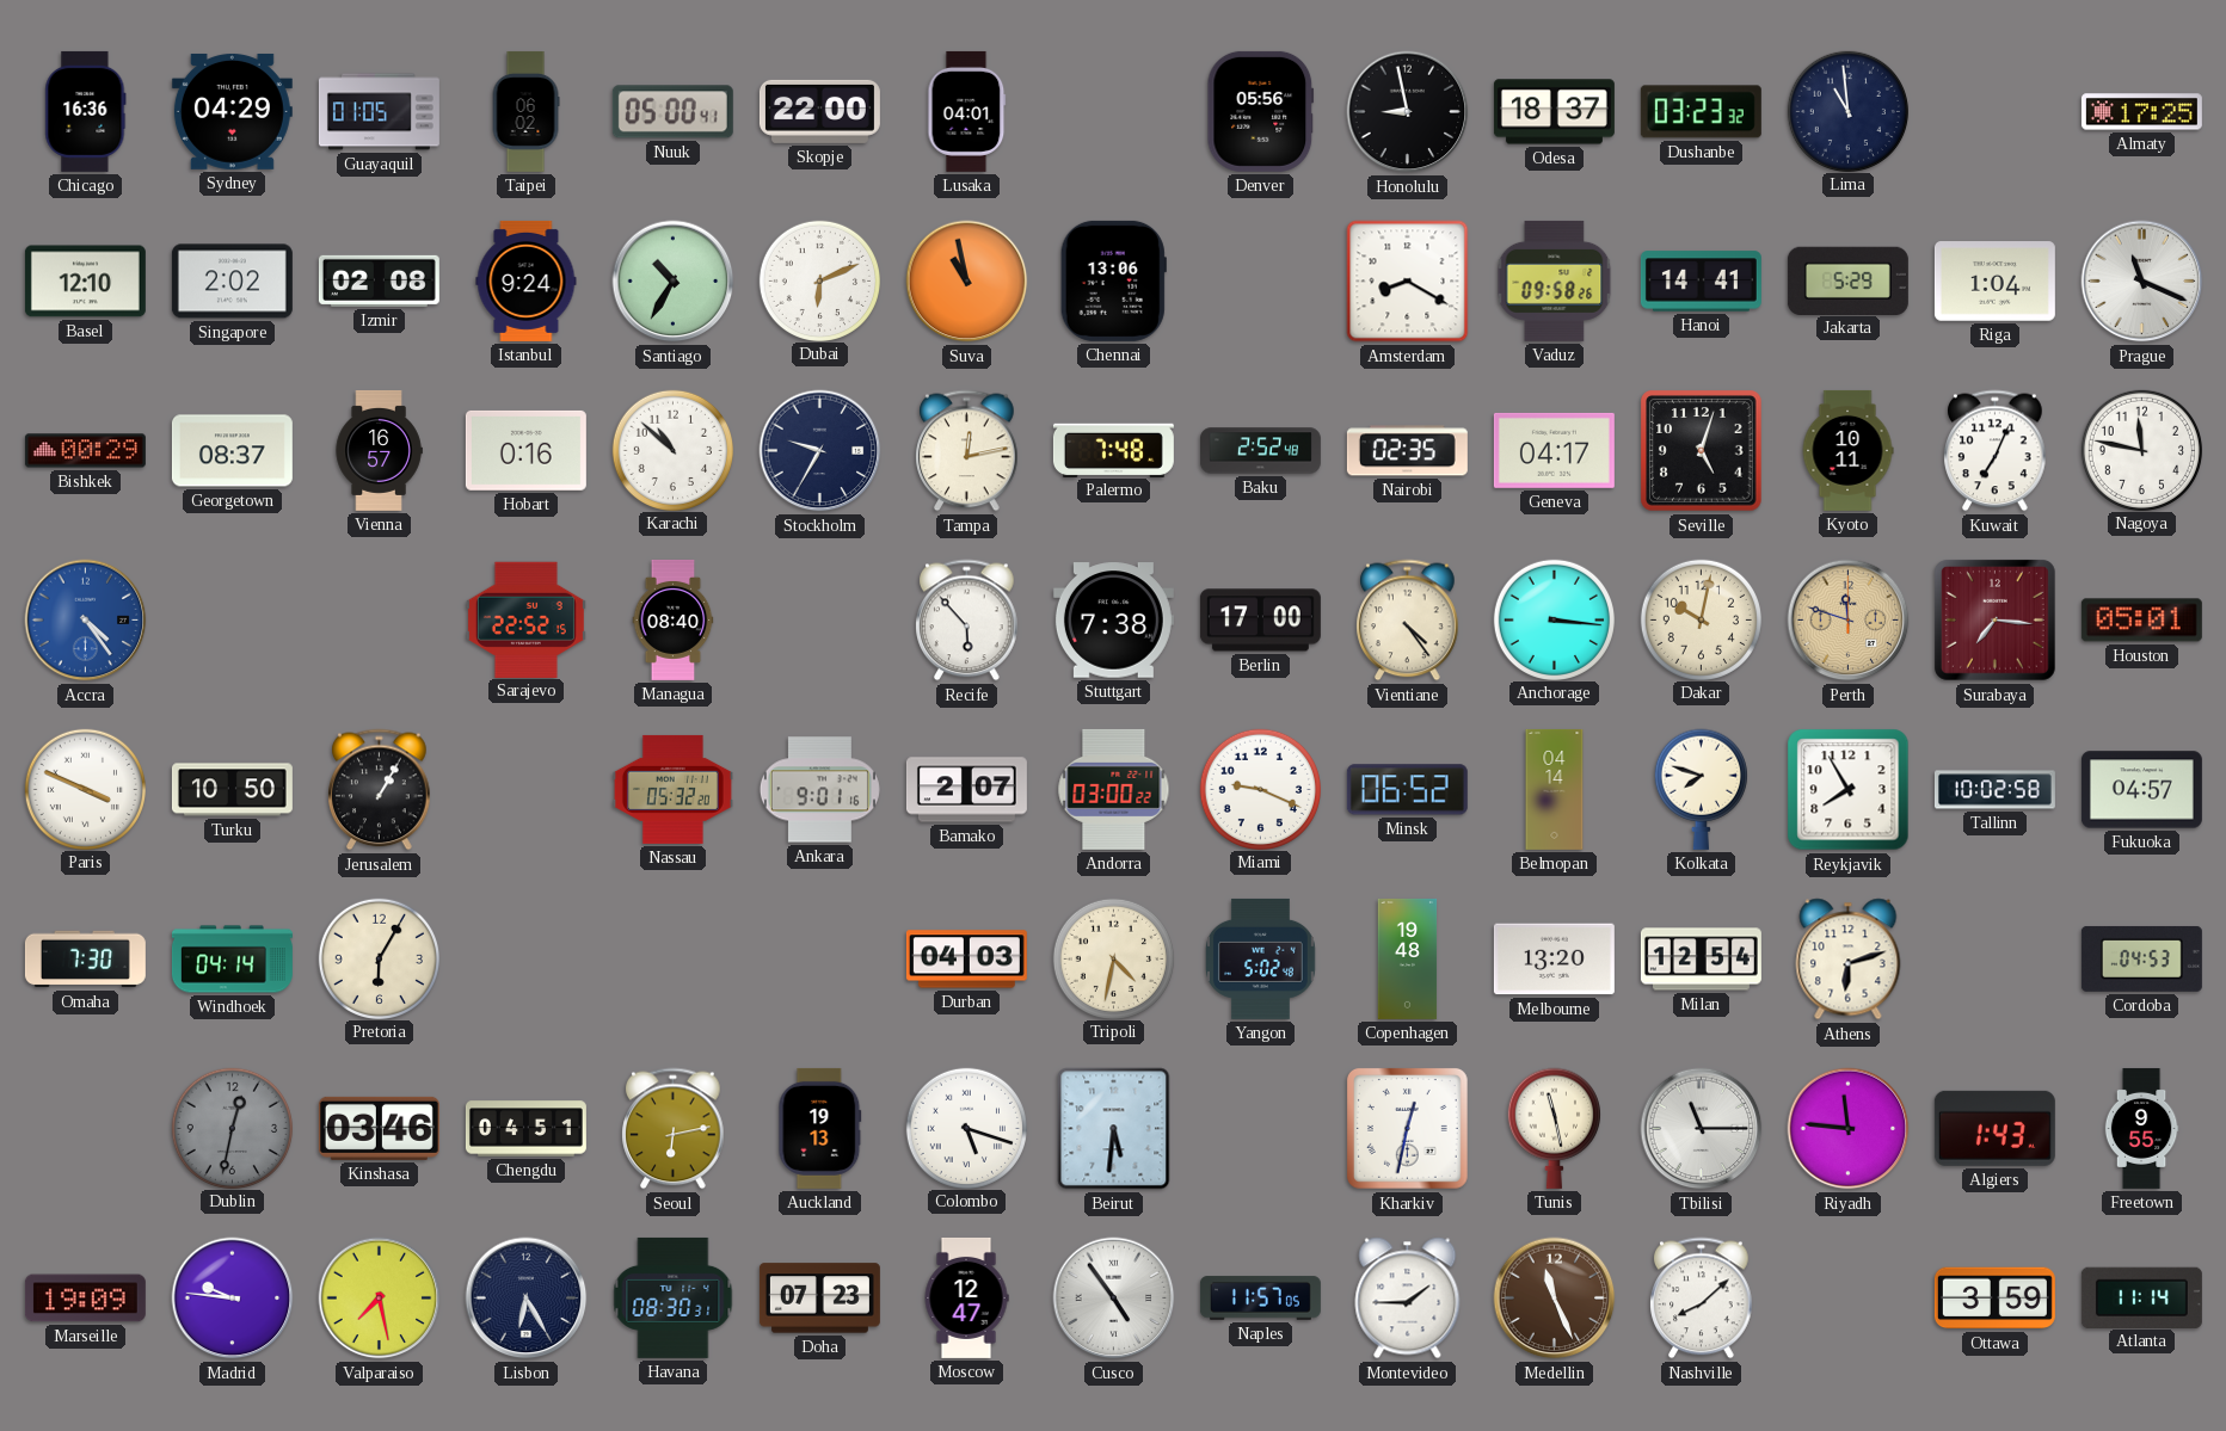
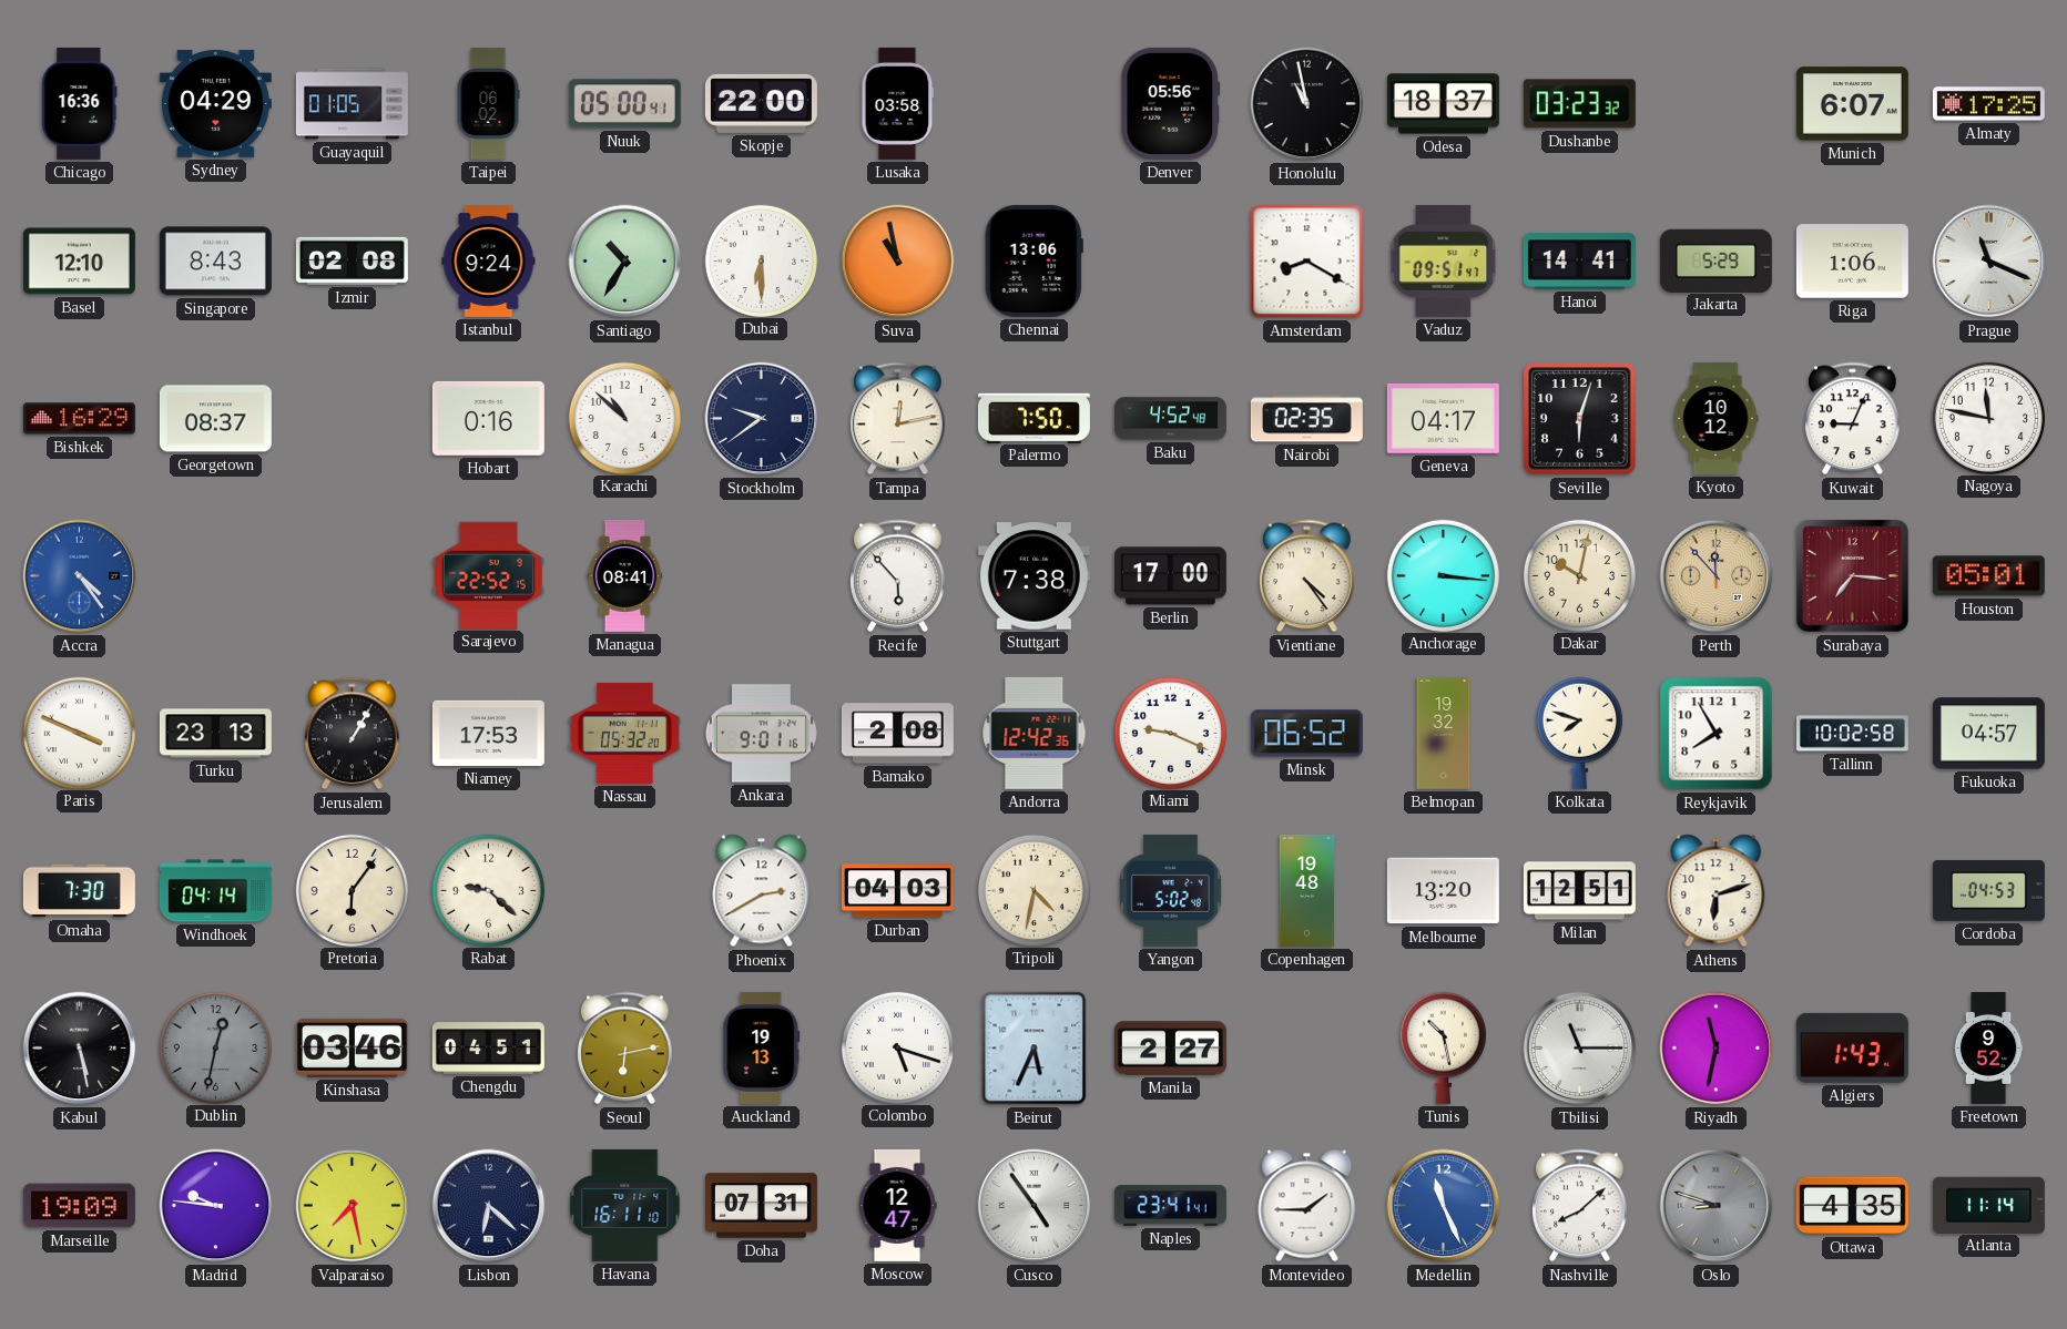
Lusaka: 04:01 -> 03:58 (898, 103)
Honolulu: 8:58 -> 10:58 (1307, 104)
Lima: 10:59 -> none (1847, 111)
Munich: none -> 6:07 (1852, 104)
Singapore: 2:02 -> 8:43 (215, 262)
Dubai: 6:11 -> 6:30 (761, 260)
Vaduz: 09:58 -> 09:51 (1444, 260)
Riga: 1:04 -> 1:06 (1852, 262)
Bishkek: 00:29 -> 16:29 (79, 419)
Vienna: 16:57 -> none (379, 450)
Stockholm: 9:35 -> 9:39 (762, 419)
Palermo: 7:48 -> 7:50 (1033, 418)
Baku: 2:52 -> 4:52 (1170, 419)
Seville: 5:03 -> 6:03 (1580, 419)
Kyoto: 10:11 -> 10:12 (1715, 418)
Kuwait: 7:04 -> 9:04 (1853, 419)
Managua: 08:40 -> 08:41 (625, 575)
Perth: 11:48 -> 11:53 (1717, 576)
Turku: 10:50 -> 23:13 (215, 734)
Niamey: none -> 17:53 (488, 733)
Bamako: 2:07 -> 2:08 (897, 734)
Andorra: 03:00 -> 12:42 (1035, 733)
Belmopan: 04:14 -> 19:32 (1444, 733)
Pretoria: 6:05 -> 6:06 (352, 890)
Rabat: none -> 9:22 (488, 890)
Phoenix: none -> 2:40 (762, 891)
Milan: 12:54 -> 12:51 (1579, 891)
Kabul: none -> 5:28 (80, 1049)
Beirut: 5:31 -> 5:34 (1035, 1049)
Manila: none -> 2:27 (1170, 1049)
Kharkiv: 12:32 -> none (1407, 1128)
Tunis: 11:28 -> 10:28 (1443, 1047)
Riyadh: 11:46 -> 11:32 (1717, 1049)
Freetown: 9:55 -> 9:52 (1988, 1047)
Lisbon: 6:25 -> 6:22 (489, 1206)
Havana: 08:30 -> 16:11 (625, 1205)
Doha: 07:23 -> 07:31 (761, 1206)
Naples: 11:57 -> 23:41 (1170, 1206)
Medellin dial: brown -> blue (1444, 1206)
Oslo: none -> 8:48 (1717, 1206)
Ottawa: 3:59 -> 4:35 (1852, 1206)
